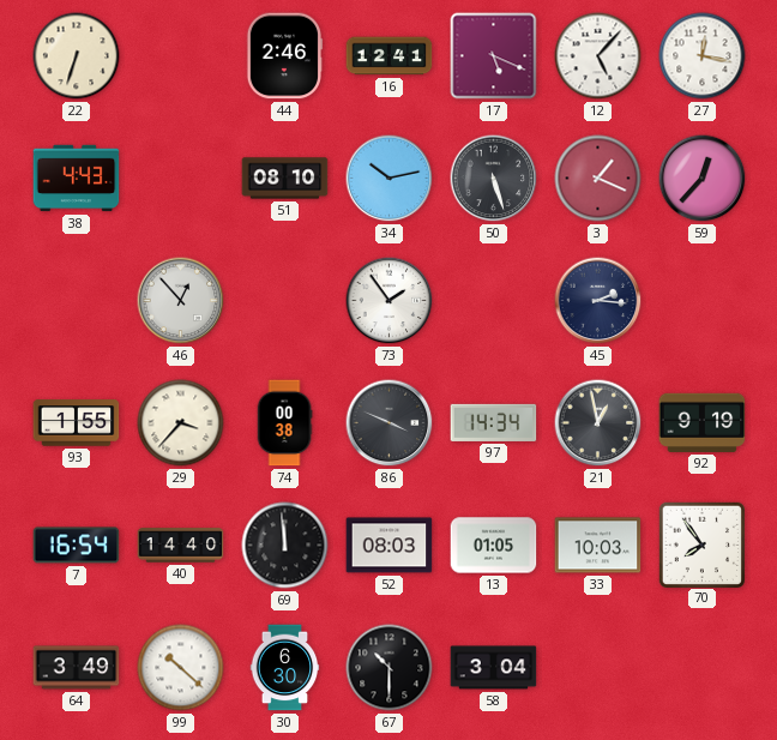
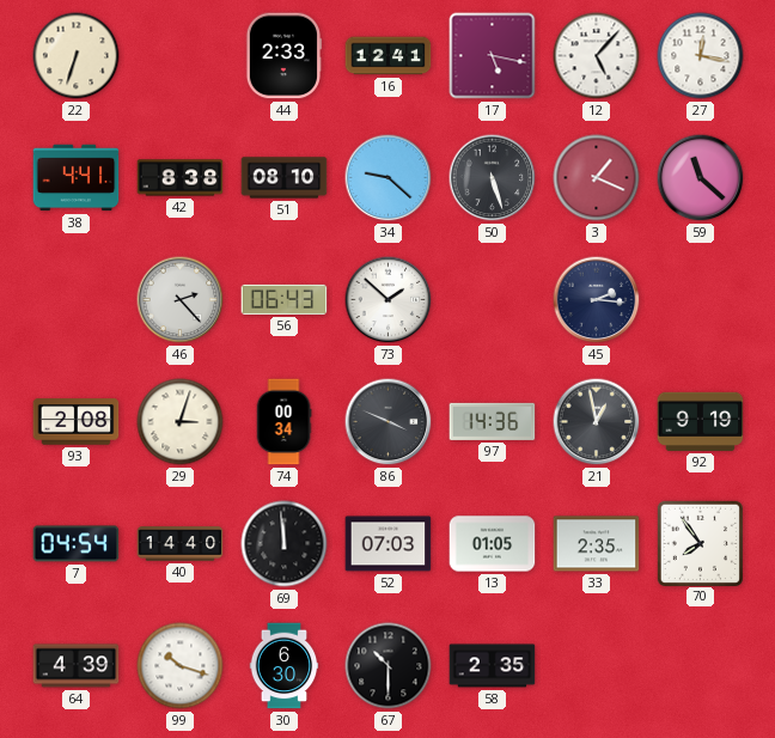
44: 2:46 -> 2:33 (282, 56)
17: 5:19 -> 5:17 (493, 56)
38: 4:43 -> 4:41 (77, 178)
42: none -> 8:38 (181, 178)
34: 10:13 -> 9:22 (389, 178)
59: 12:37 -> 11:22 (701, 178)
46: 12:53 -> 2:23 (181, 300)
56: none -> 06:43 (285, 299)
73: 1:54 -> 1:52 (389, 300)
93: 1:55 -> 2:08 (77, 422)
29: 3:37 -> 3:03 (181, 422)
74: 00:38 -> 00:34 (283, 422)
97: 14:34 -> 14:36 (493, 421)
7: 16:54 -> 04:54 (77, 544)
52: 08:03 -> 07:03 (389, 544)
33: 10:03 -> 2:35 (597, 544)
64: 3:49 -> 4:39 (77, 666)
99: 10:22 -> 10:18 (181, 666)
58: 3:04 -> 2:35 (493, 666)
